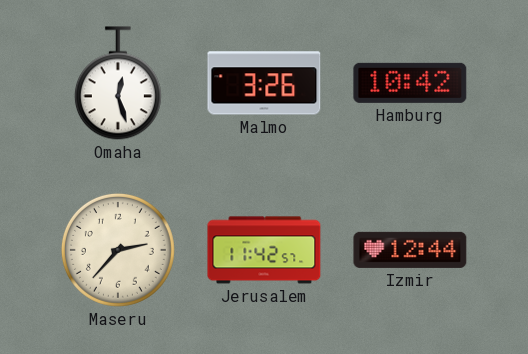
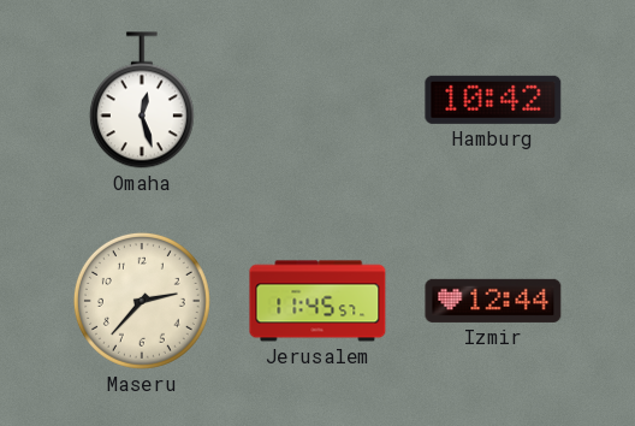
Malmo: 3:26 -> none (264, 83)
Jerusalem: 11:42 -> 11:45 (317, 301)
